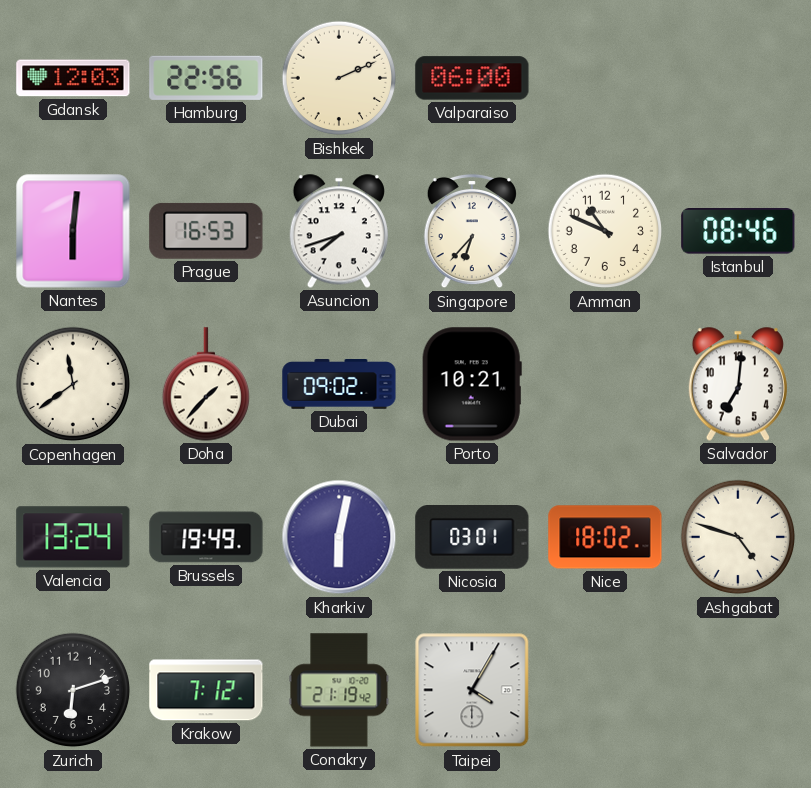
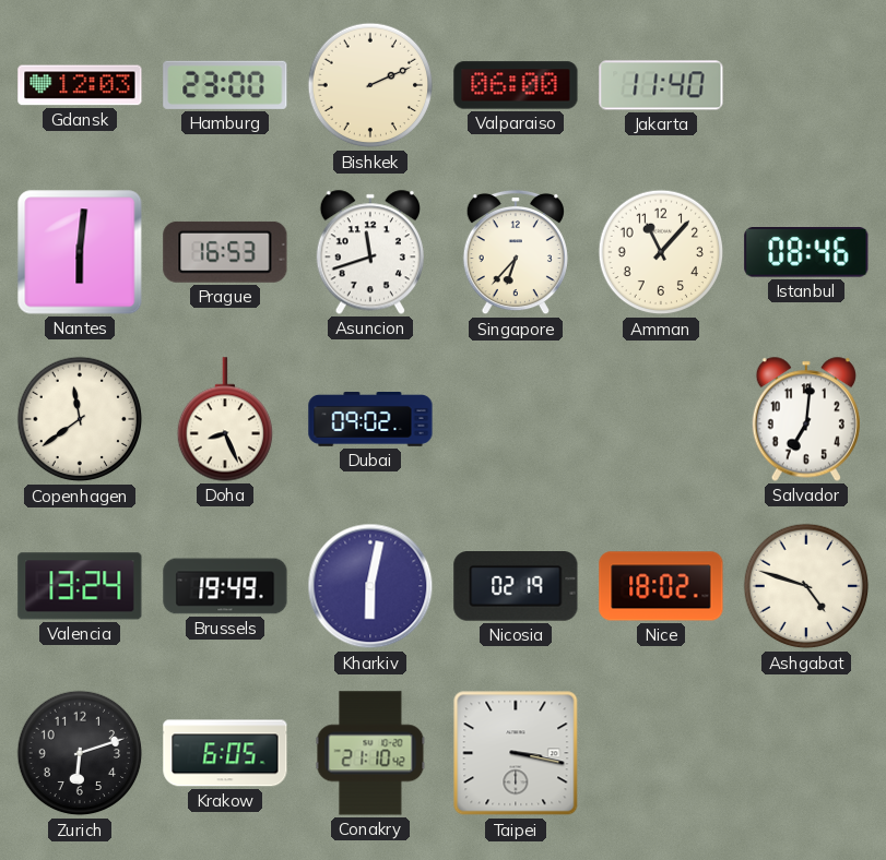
Hamburg: 22:56 -> 23:00 (225, 85)
Jakarta: none -> 11:40 (661, 85)
Asuncion: 7:42 -> 11:42 (370, 252)
Amman: 10:49 -> 11:07 (661, 252)
Doha: 1:37 -> 8:26 (224, 419)
Porto: 10:21 -> none (472, 384)
Nicosia: 03:01 -> 02:19 (516, 586)
Krakow: 7:12 -> 6:05 (225, 753)
Conakry: 21:19 -> 21:10 (370, 753)
Taipei: 4:05 -> 3:17 (516, 753)
